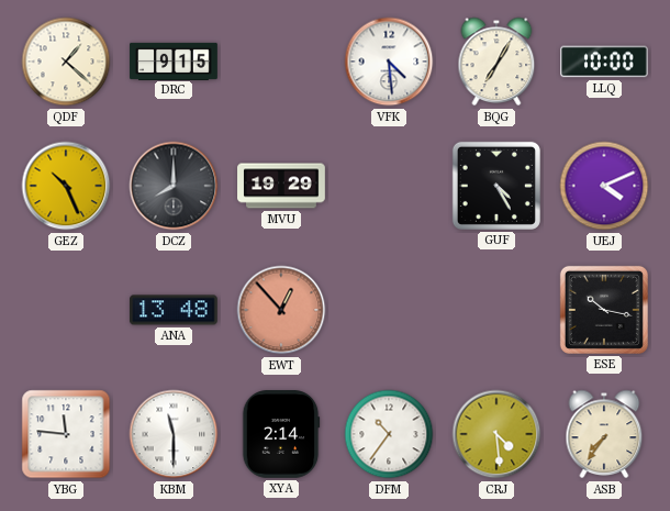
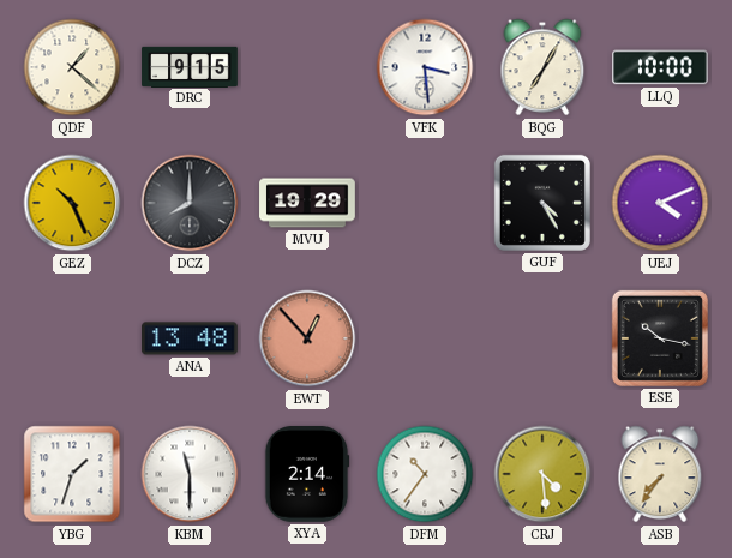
VFK: 4:29 -> 3:29 (425, 67)
YBG: 11:46 -> 1:33 (72, 474)
